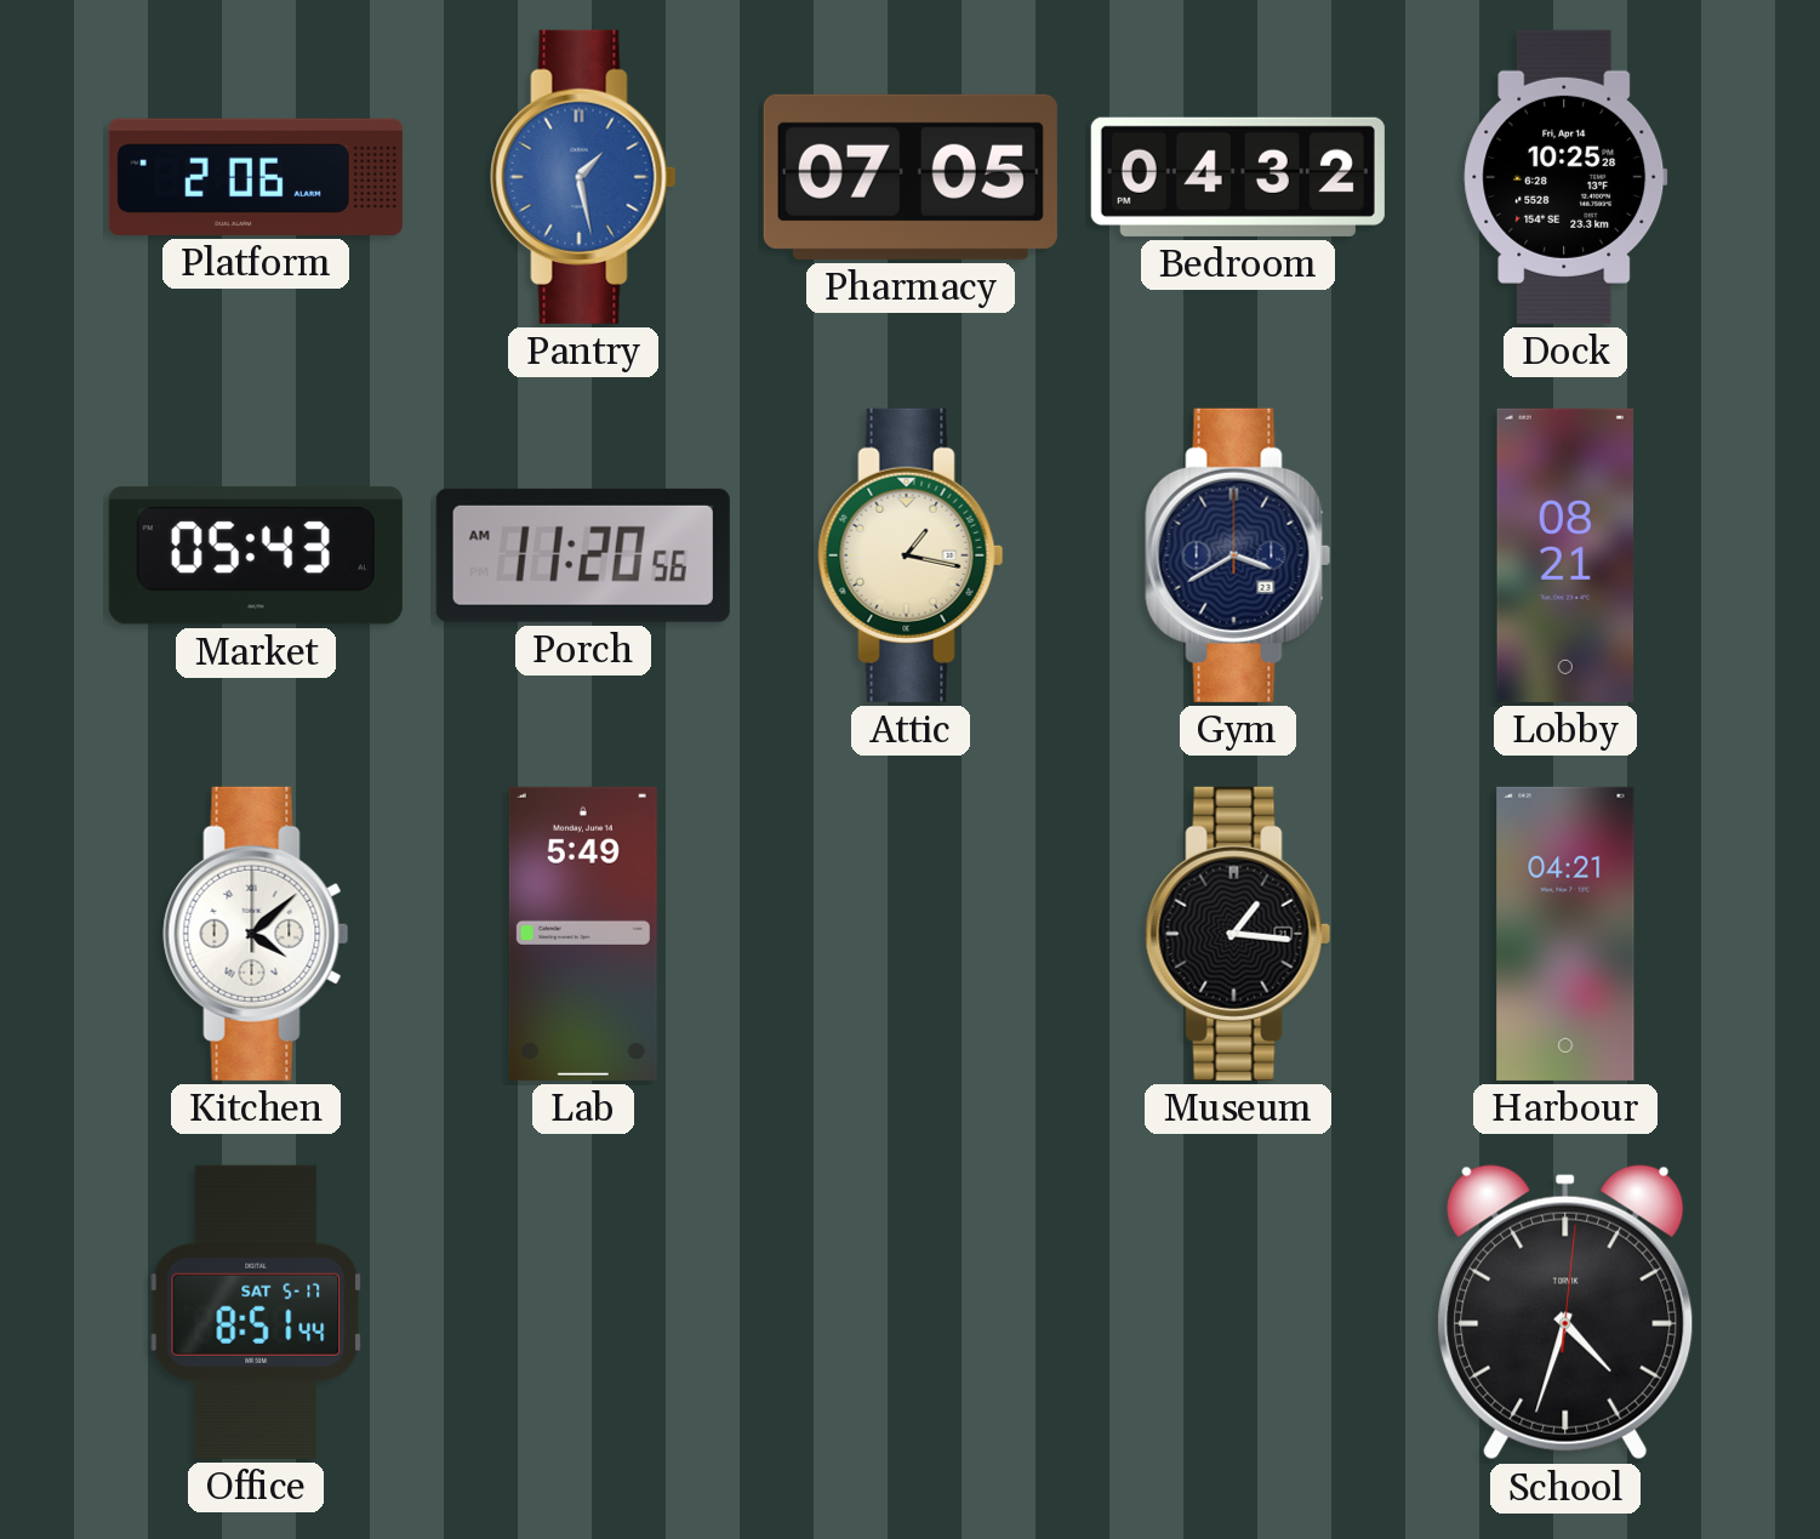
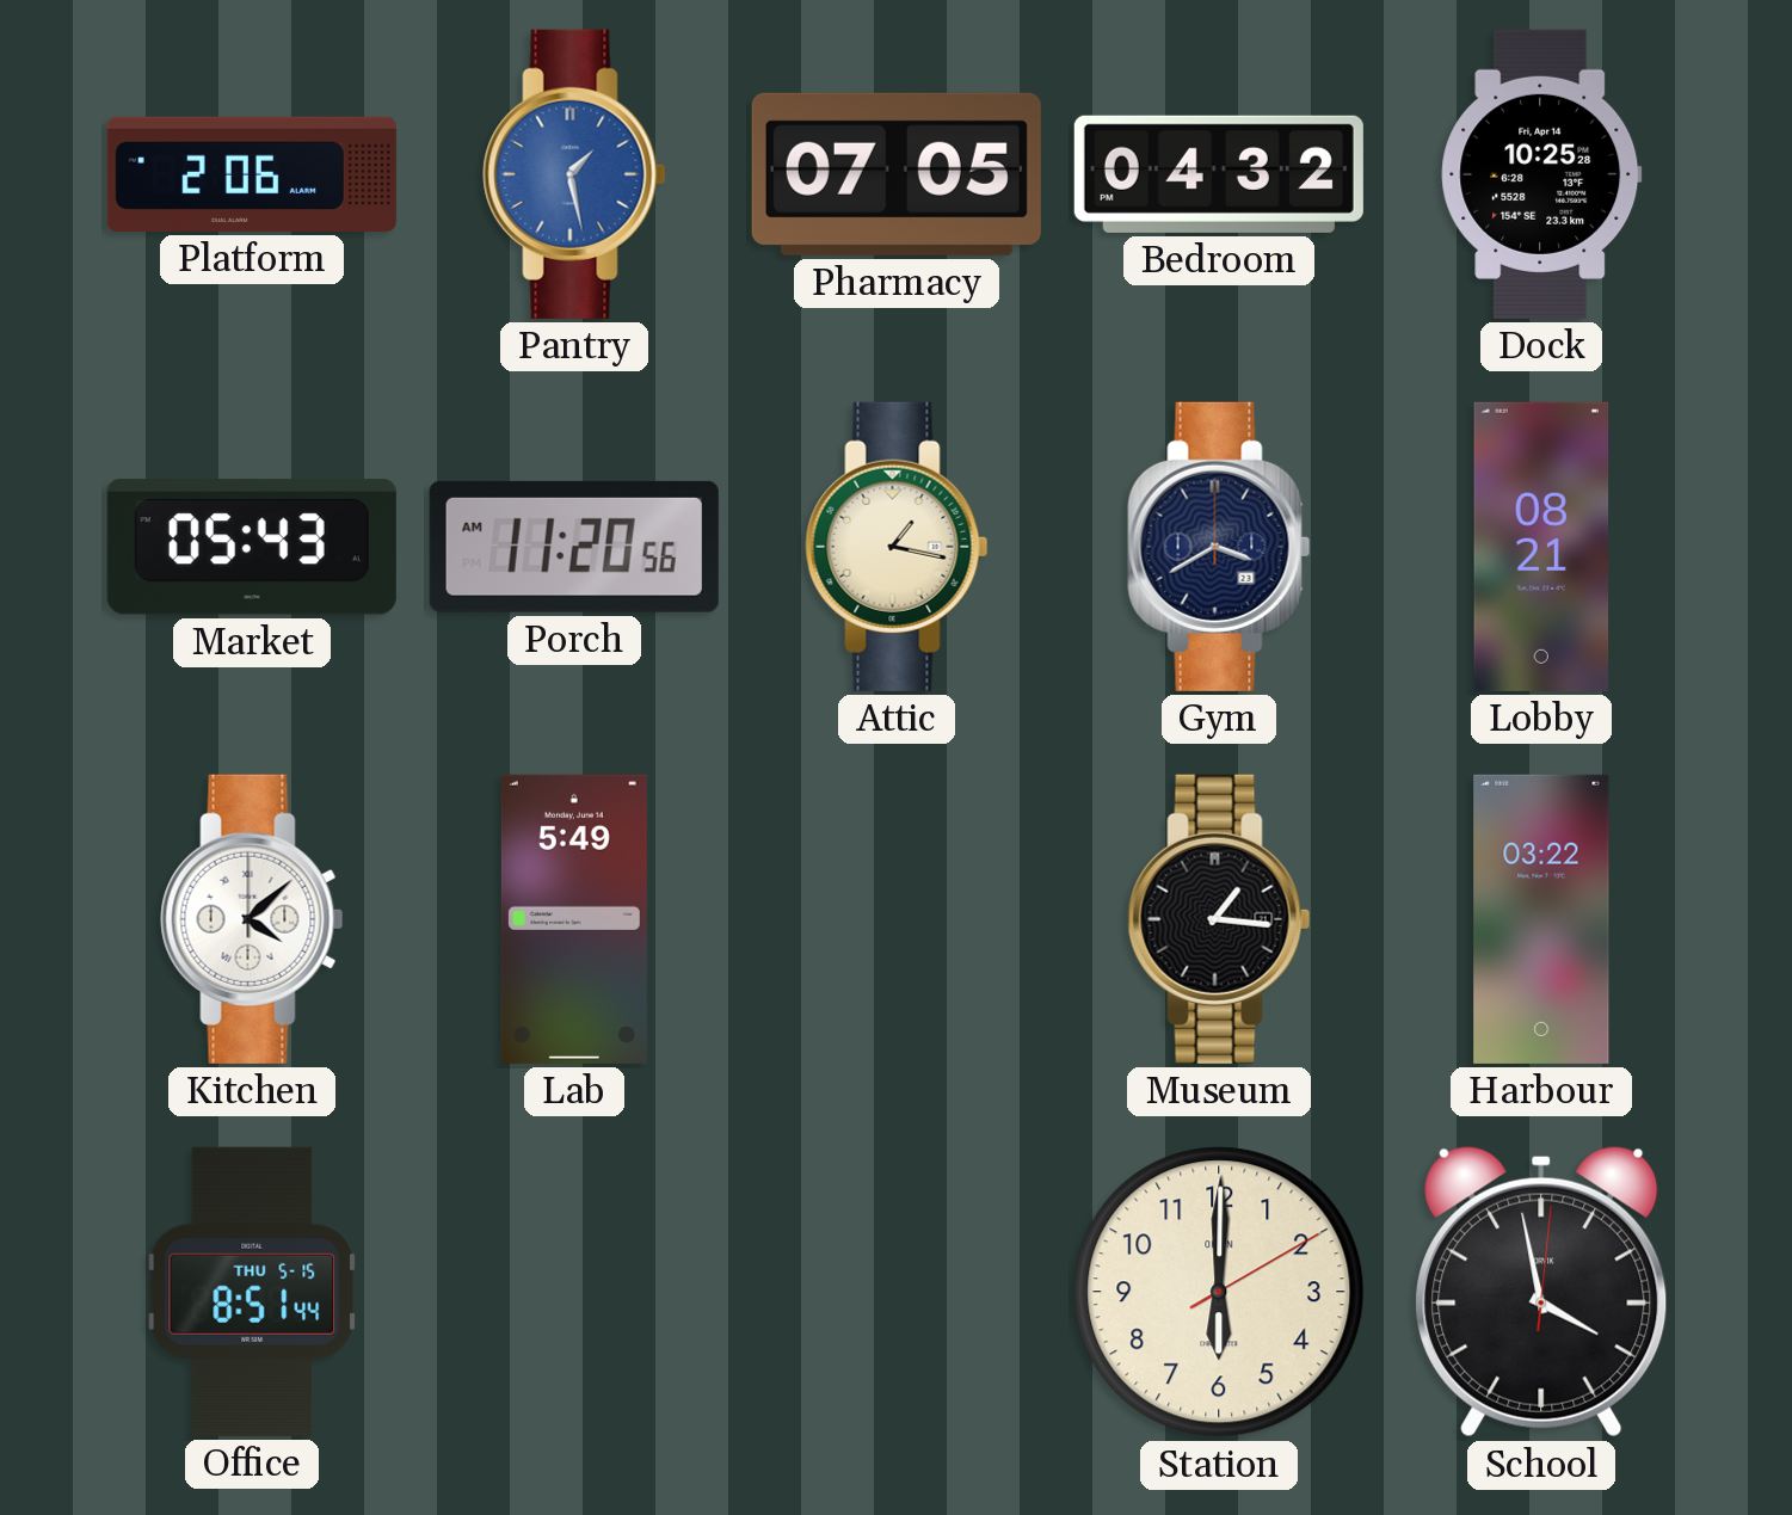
Harbour: 04:21 -> 03:22 (1541, 919)
Office date: SAT 5-17 -> THU 5-15 (252, 1292)
Station: none -> 6:00 (1219, 1292)
School: 4:33 -> 3:58 (1541, 1292)
